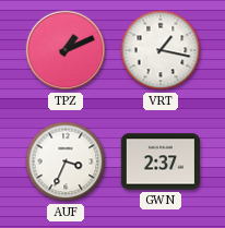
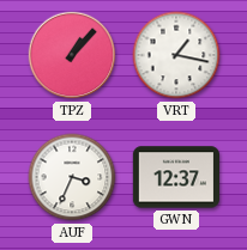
TPZ: 1:11 -> 1:07 (72, 55)
GWN: 2:37 -> 12:37 (175, 177)
